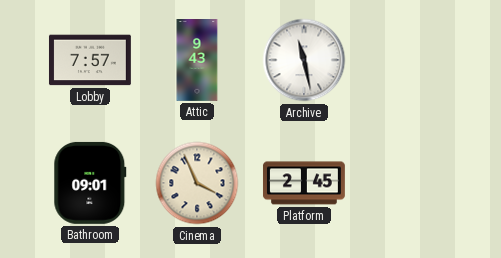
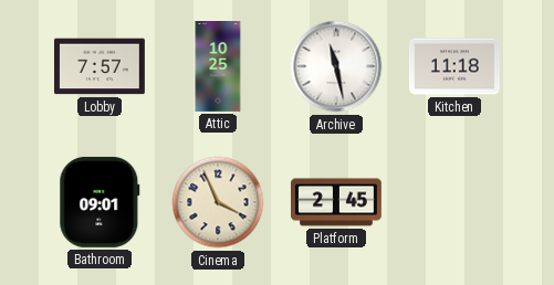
Attic: 9:43 -> 10:25 (218, 67)
Kitchen: none -> 11:18 (454, 66)
